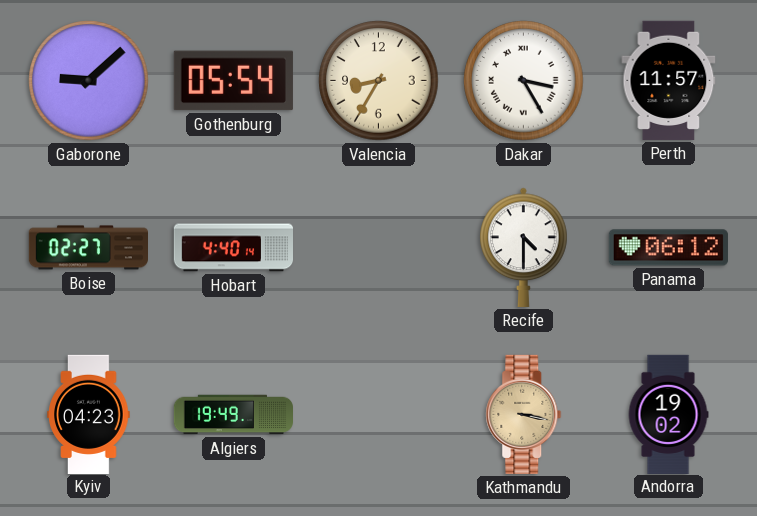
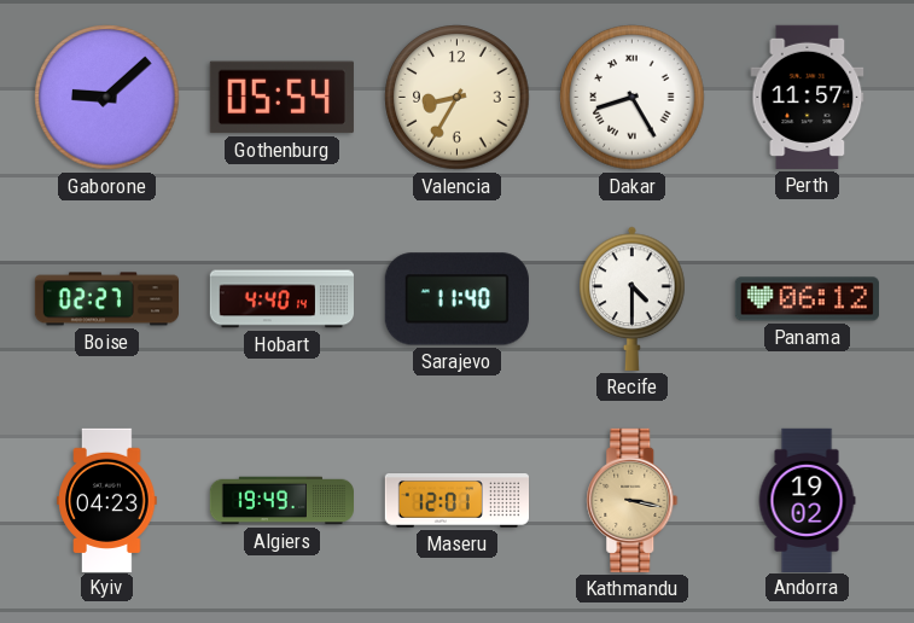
Dakar: 3:25 -> 8:25 (633, 98)
Sarajevo: none -> 11:40 (456, 299)
Maseru: none -> 12:01 (456, 501)
